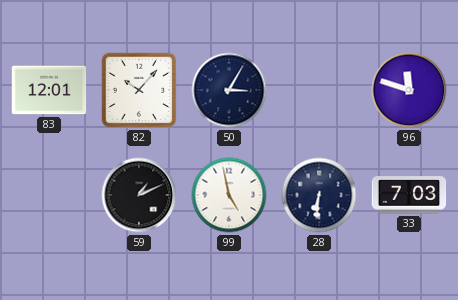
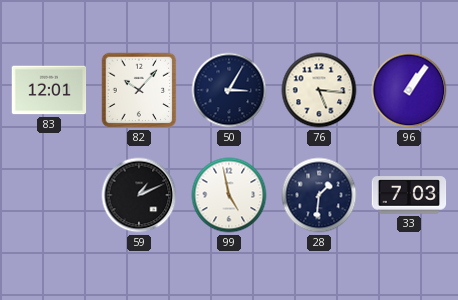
76: none -> 5:16 (319, 90)
96: 11:48 -> 1:06 (409, 90)
28: 6:31 -> 1:31 (319, 195)
